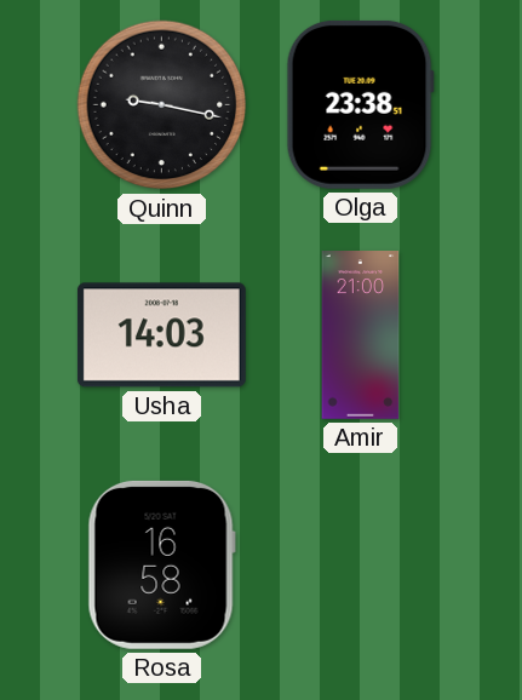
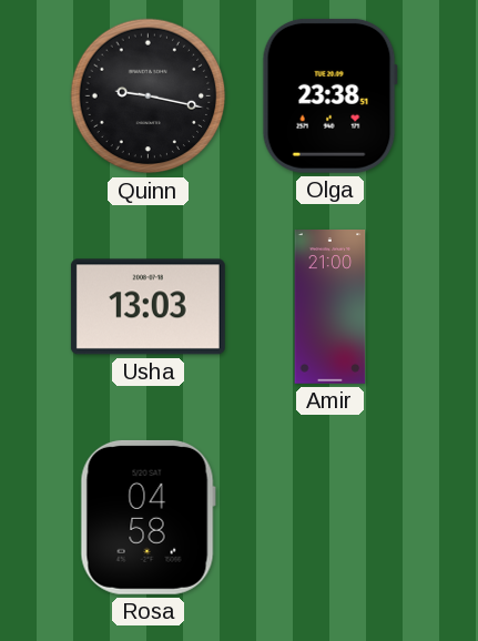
Usha: 14:03 -> 13:03 (148, 307)
Rosa: 16:58 -> 04:58 (148, 517)
